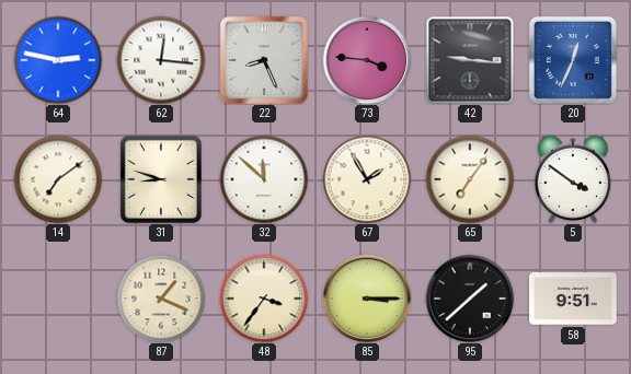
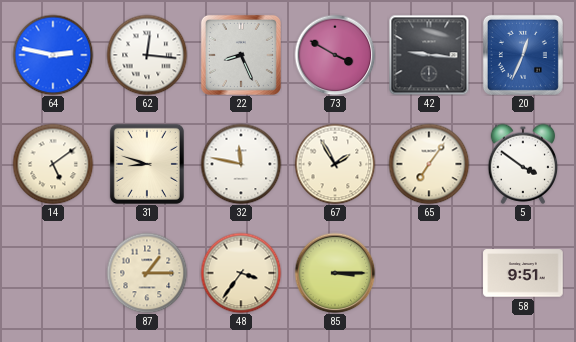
73: 3:46 -> 3:50 (335, 55)
14: 7:09 -> 5:09 (53, 164)
32: 11:52 -> 11:47 (241, 164)
87: 1:19 -> 1:15 (147, 273)
95: 1:38 -> none (470, 299)
